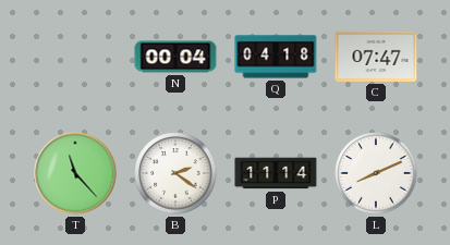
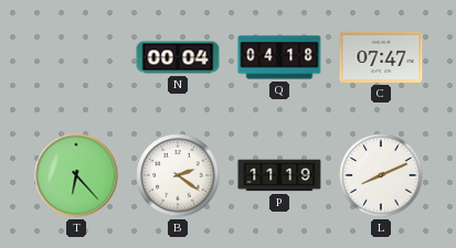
T: 11:23 -> 6:23 (76, 175)
P: 11:14 -> 11:19 (279, 175)
